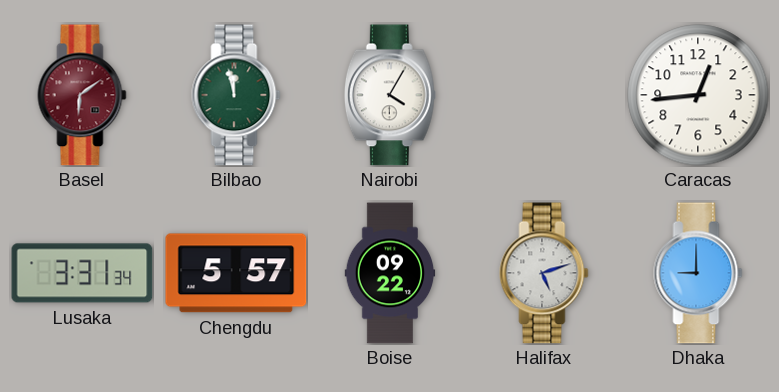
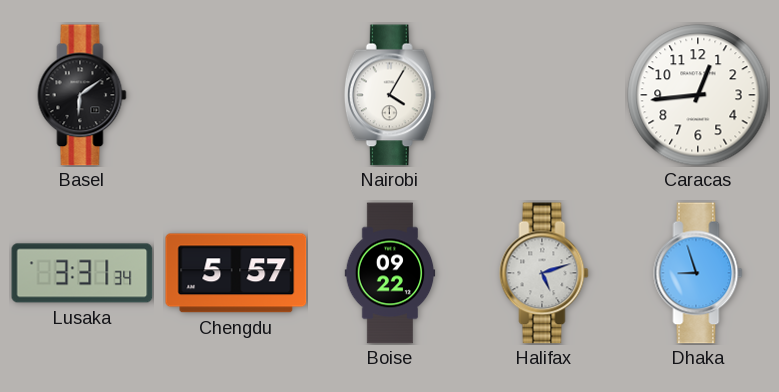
Basel dial: burgundy -> black (82, 95)
Bilbao: 11:58 -> none (236, 95)
Dhaka: 9:00 -> 8:57 (698, 273)
